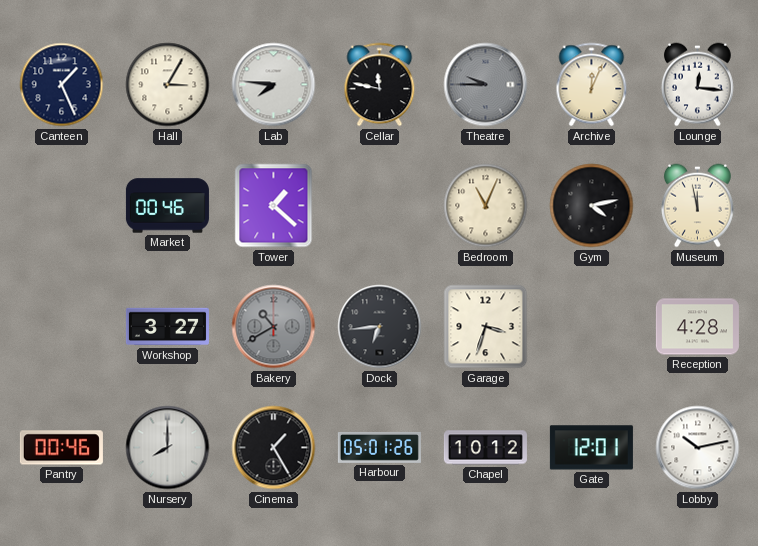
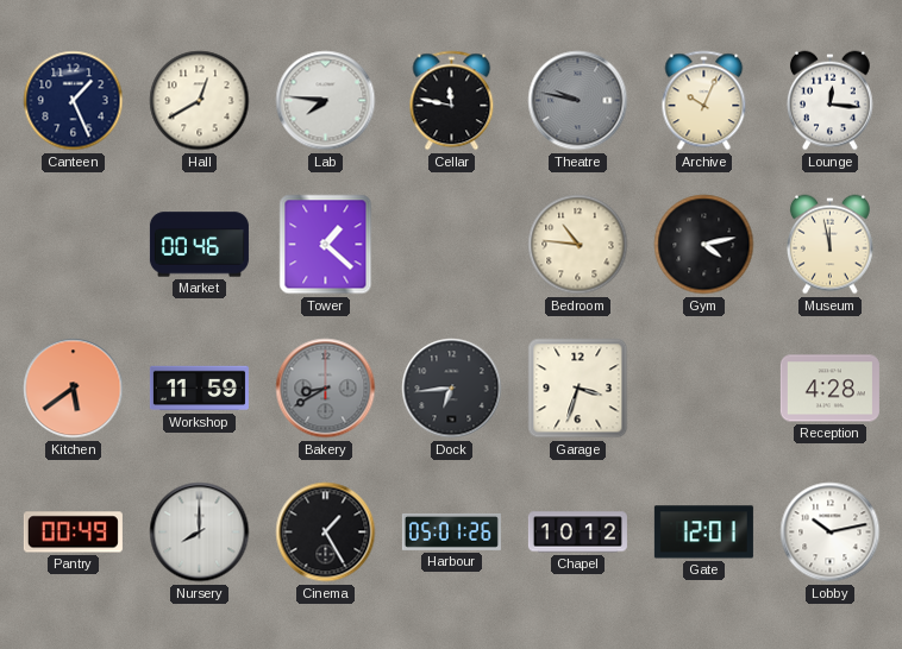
Hall: 3:05 -> 12:40 (200, 101)
Theatre: 9:45 -> 9:47 (578, 101)
Archive: 12:04 -> 10:04 (704, 101)
Bedroom: 11:04 -> 10:46 (578, 245)
Kitchen: none -> 5:39 (74, 389)
Workshop: 3:27 -> 11:59 (199, 389)
Bakery: 10:40 -> 8:40 (326, 389)
Pantry: 00:46 -> 00:49 (73, 533)
